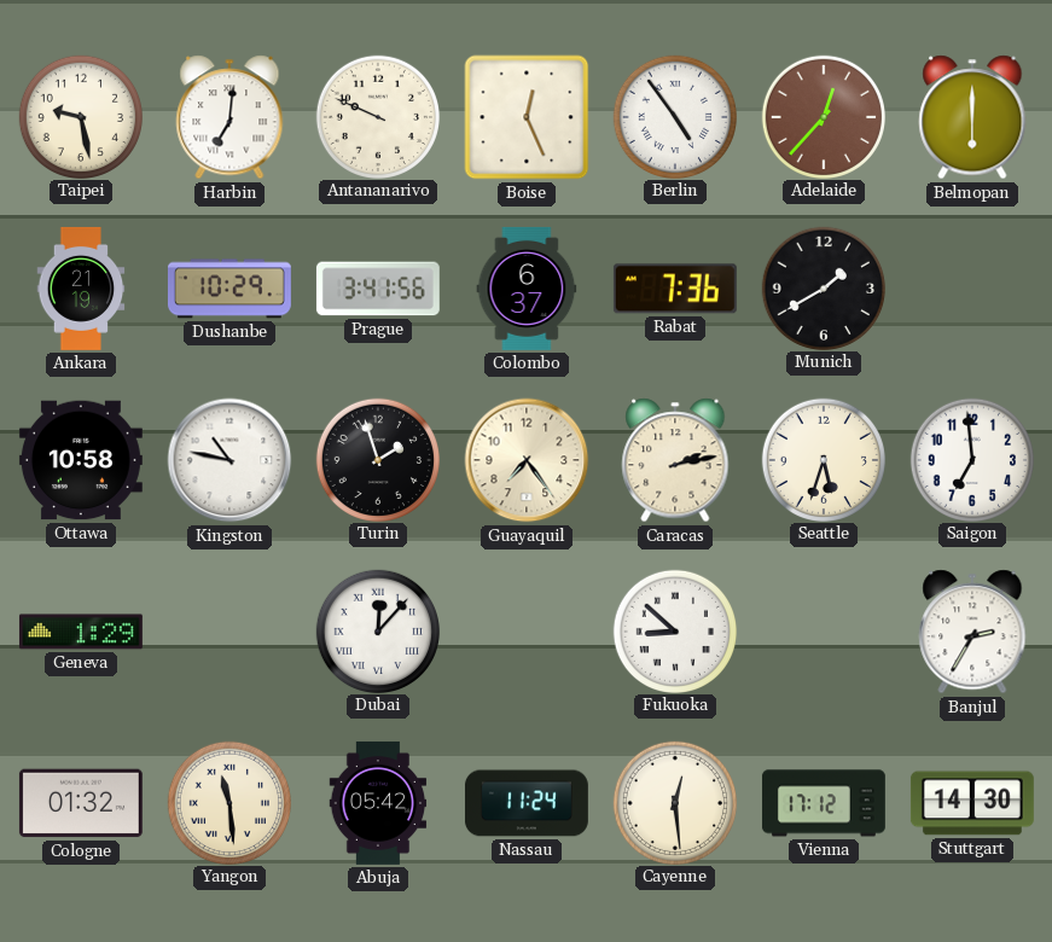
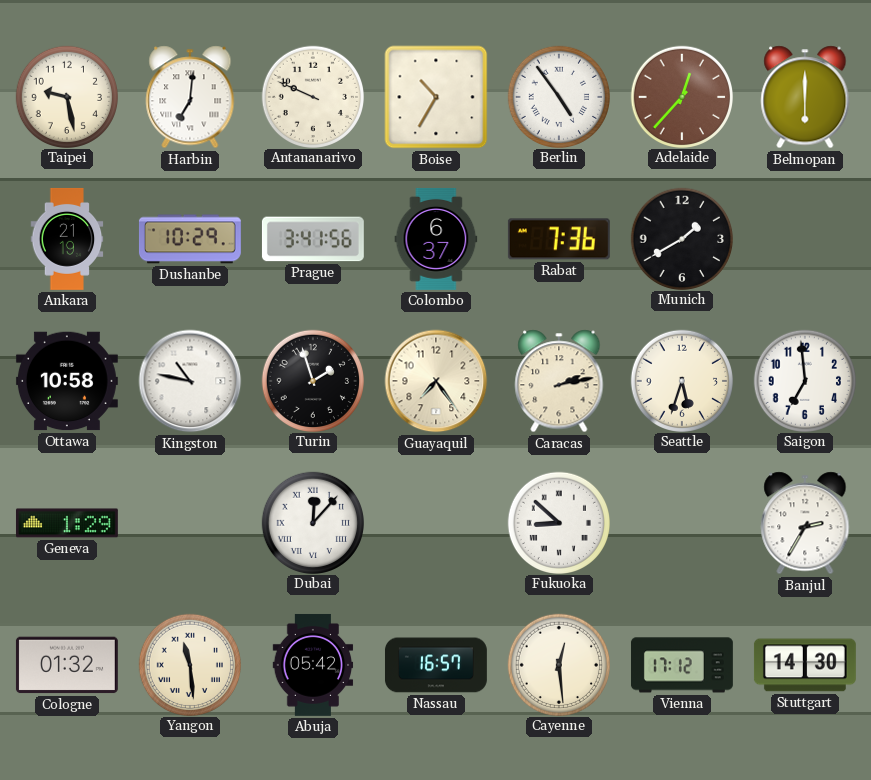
Boise: 12:26 -> 10:35 (436, 97)
Nassau: 11:24 -> 16:57 (436, 665)
